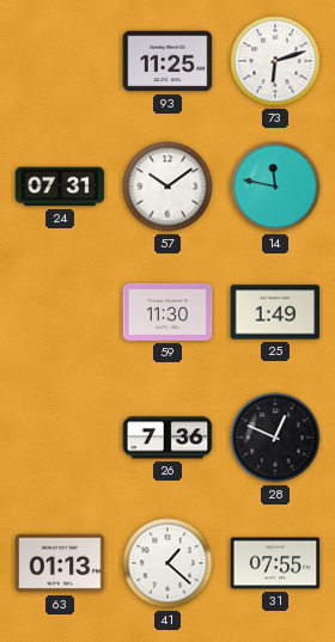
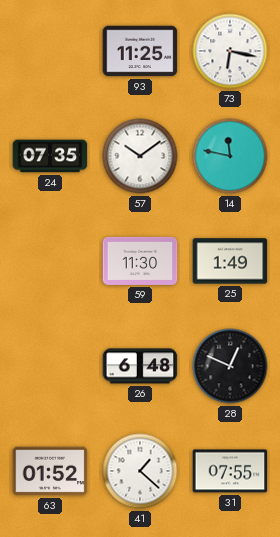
73: 6:12 -> 6:17 (230, 51)
24: 07:31 -> 07:35 (50, 156)
26: 7:36 -> 6:48 (140, 366)
63: 01:13 -> 01:52 (50, 471)
